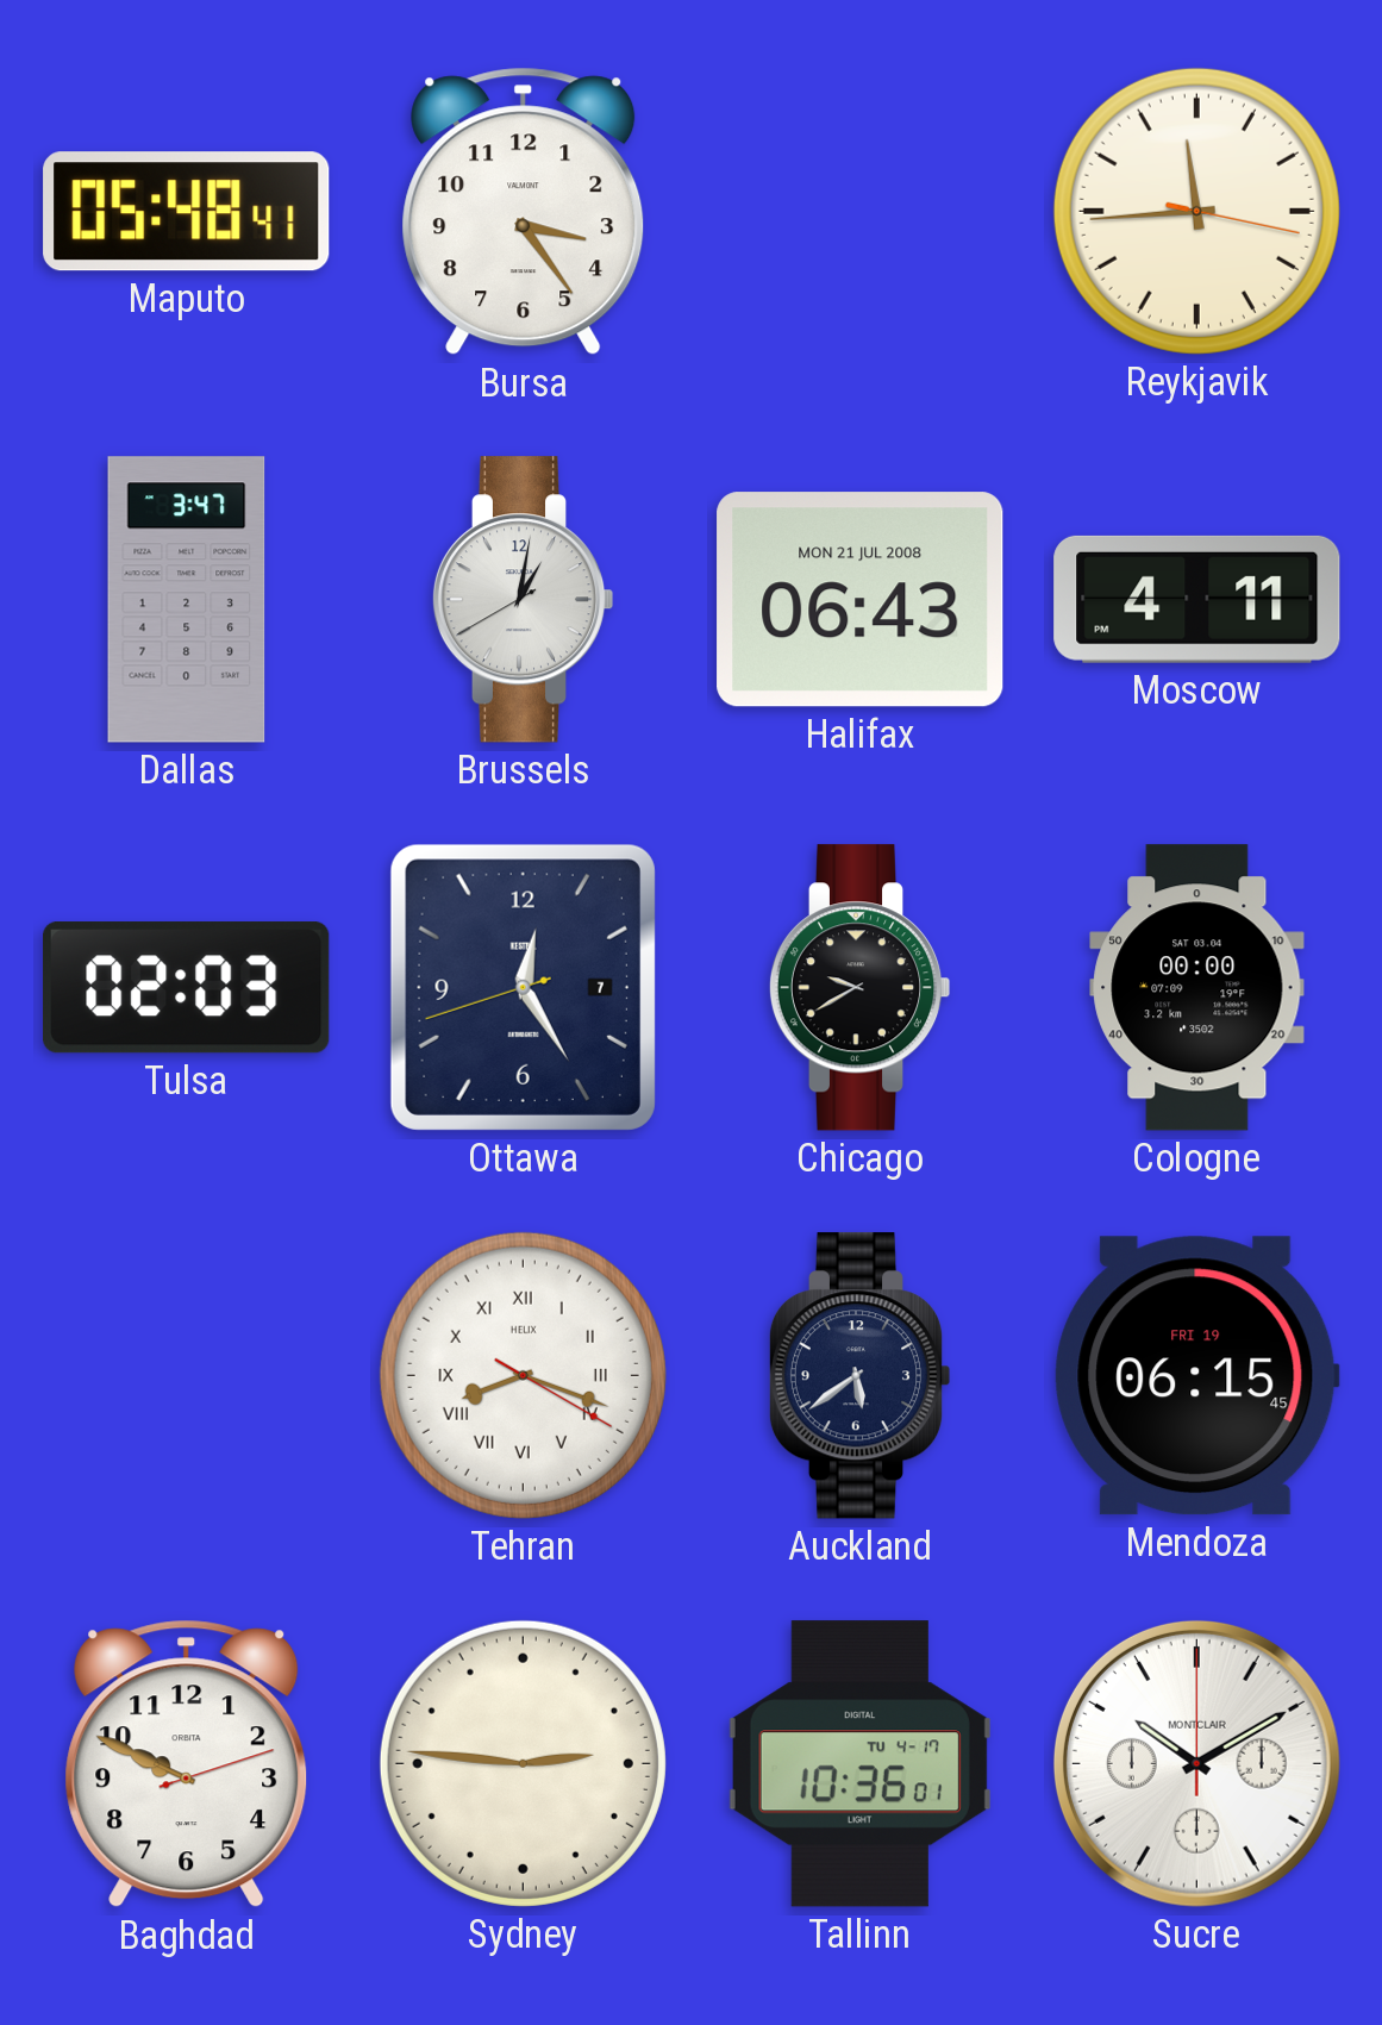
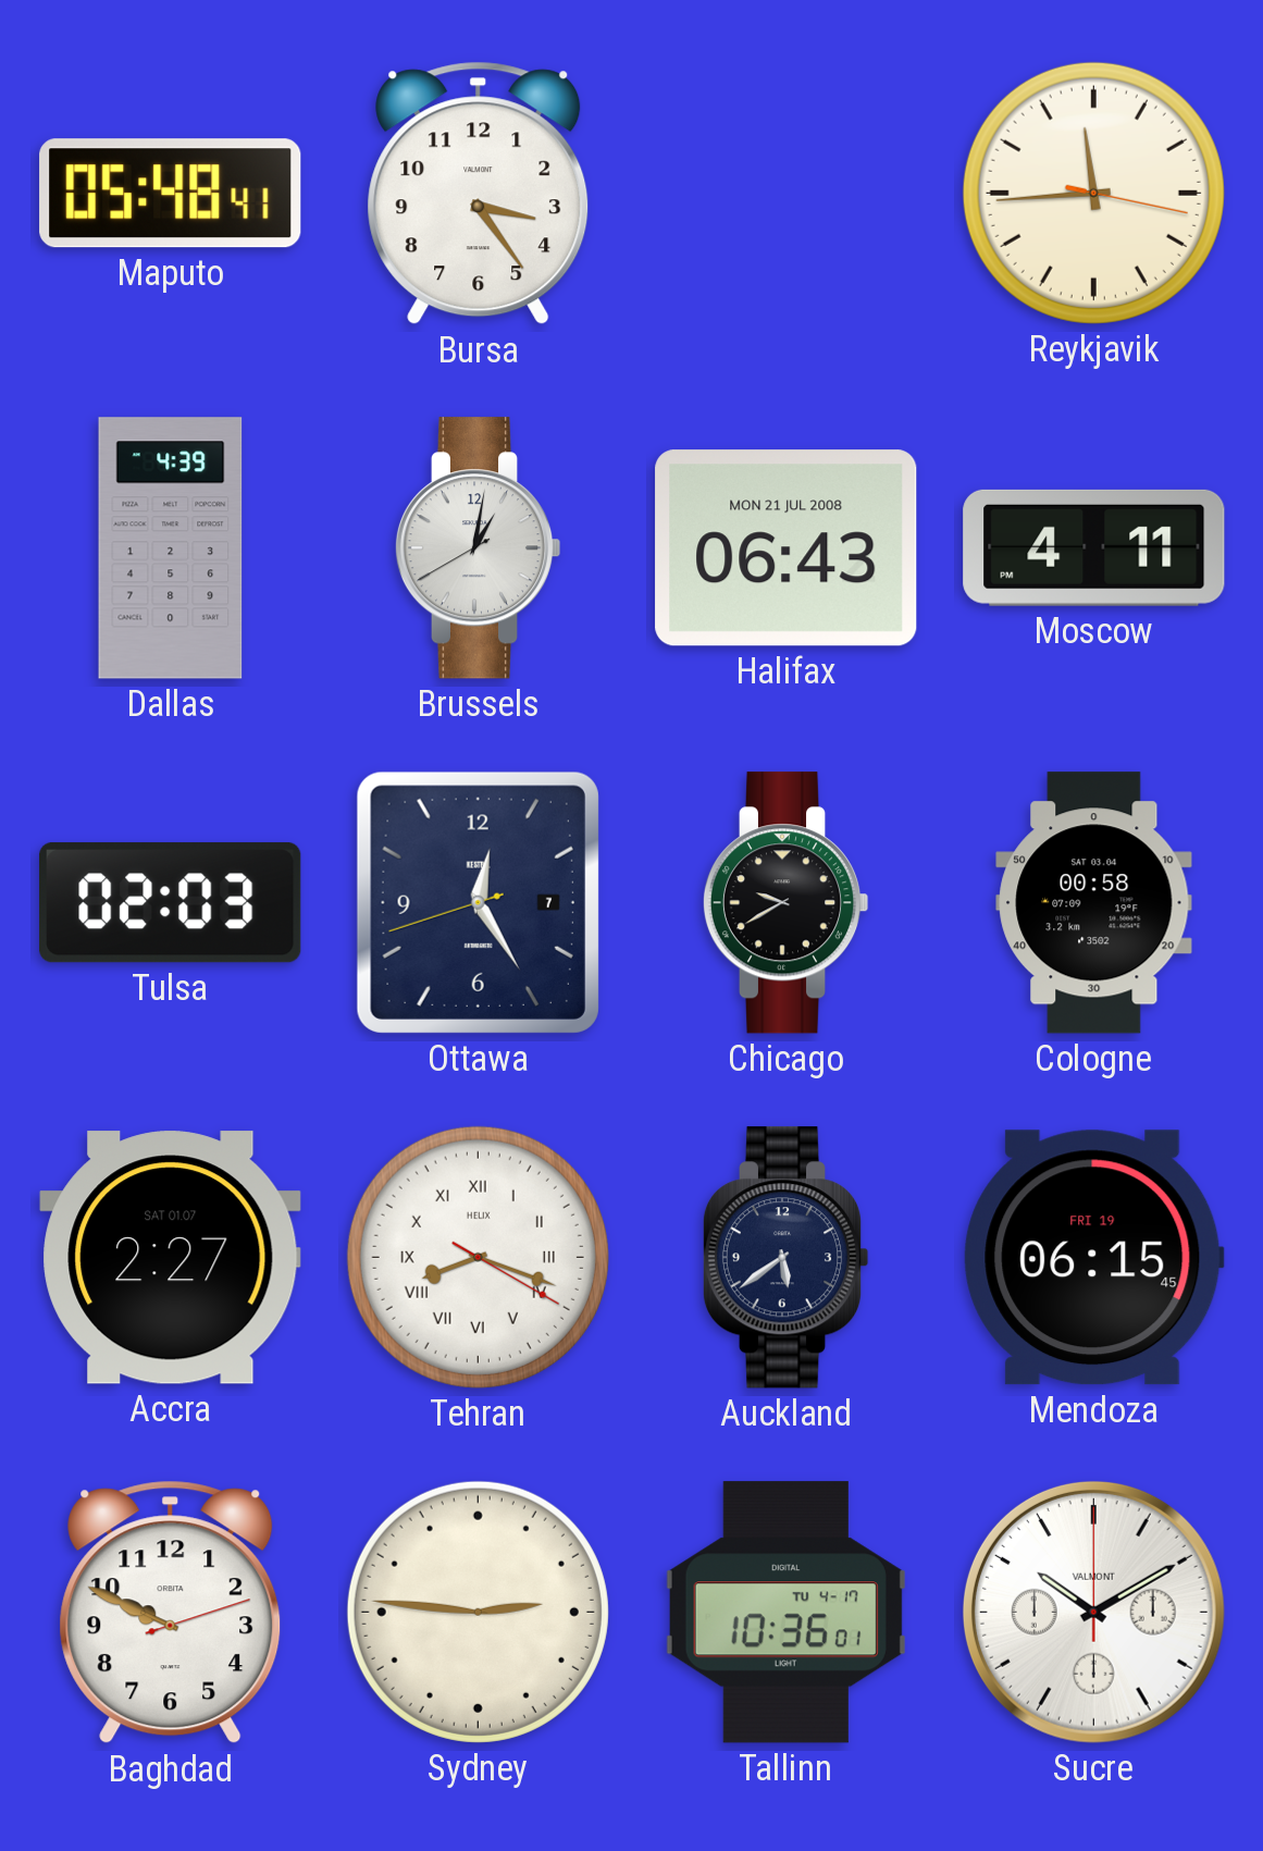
Dallas: 3:47 -> 4:39 (171, 548)
Cologne: 00:00 -> 00:58 (1094, 903)
Accra: none -> 2:27 (171, 1258)
Sucre brand: MONTCLAIR -> VALMONT (1093, 1612)
